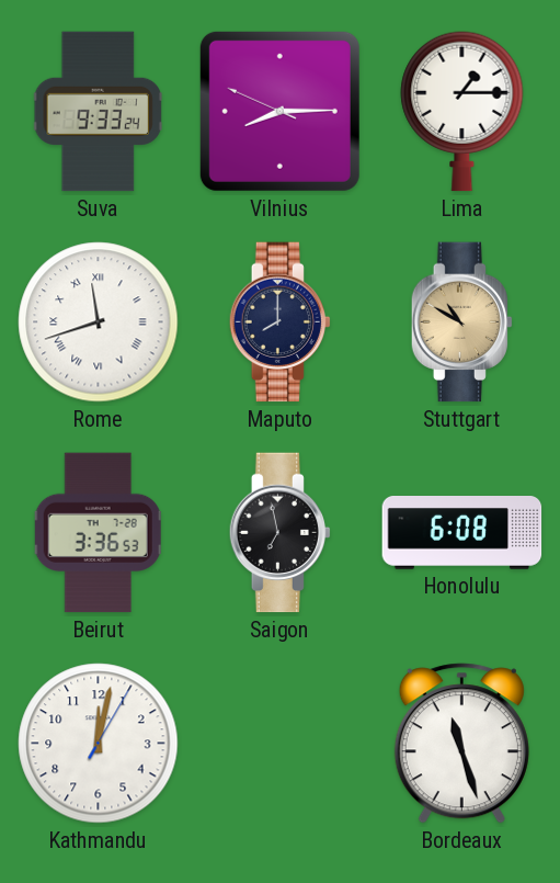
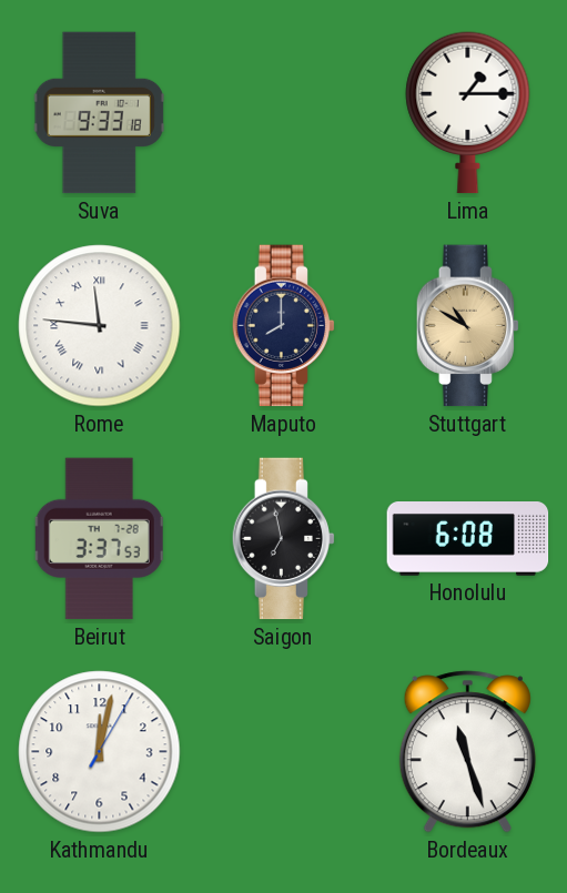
Suva: 9:33:24 -> 9:33:18 (99, 113)
Vilnius: 8:14 -> none (279, 111)
Rome: 11:42 -> 11:46 (100, 326)
Beirut: 3:36 -> 3:37 (99, 539)
